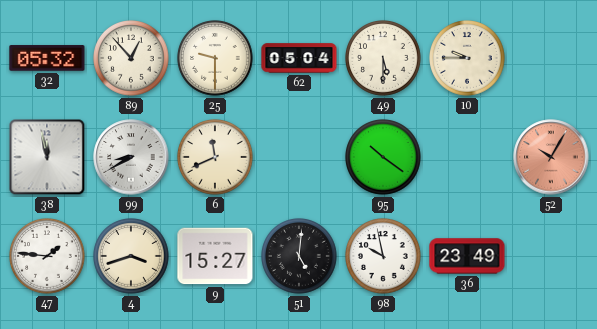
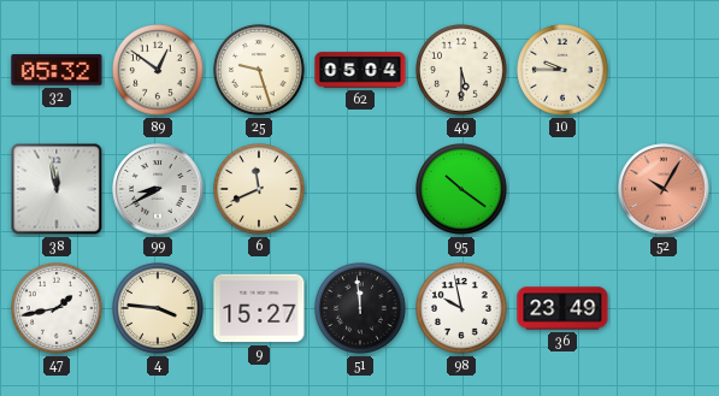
89: 12:53 -> 12:51 (159, 71)
25: 9:30 -> 9:27 (260, 71)
47: 1:46 -> 1:43 (58, 309)
4: 3:42 -> 3:46 (159, 309)
51: 5:01 -> 11:59 (361, 309)
